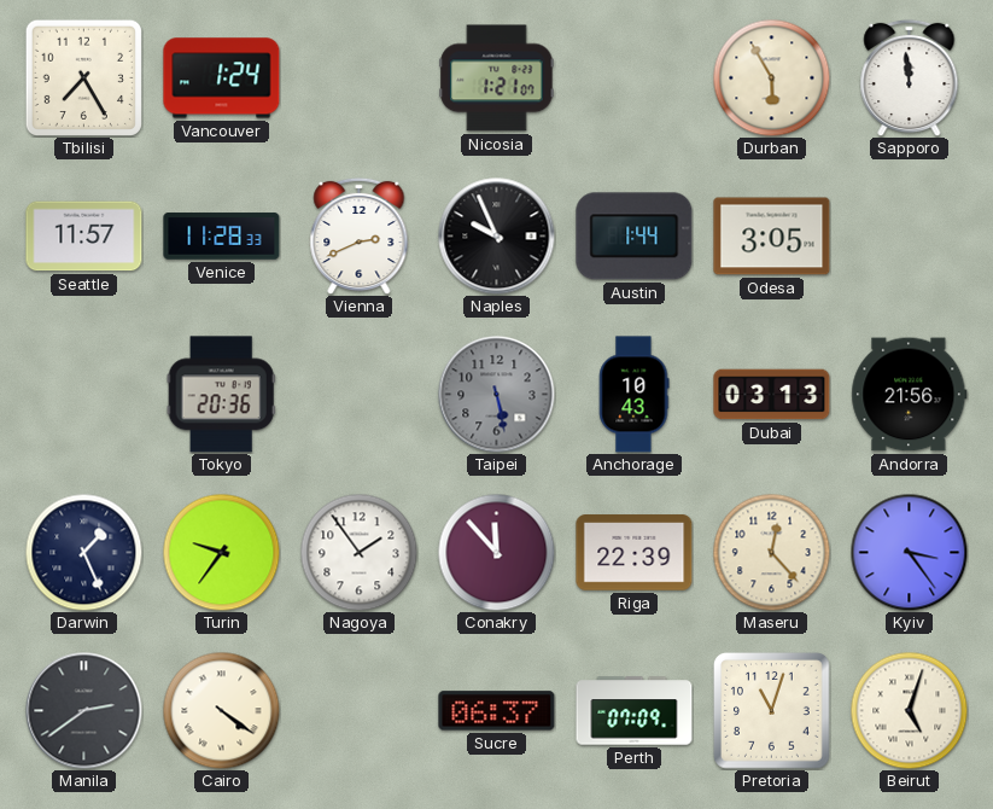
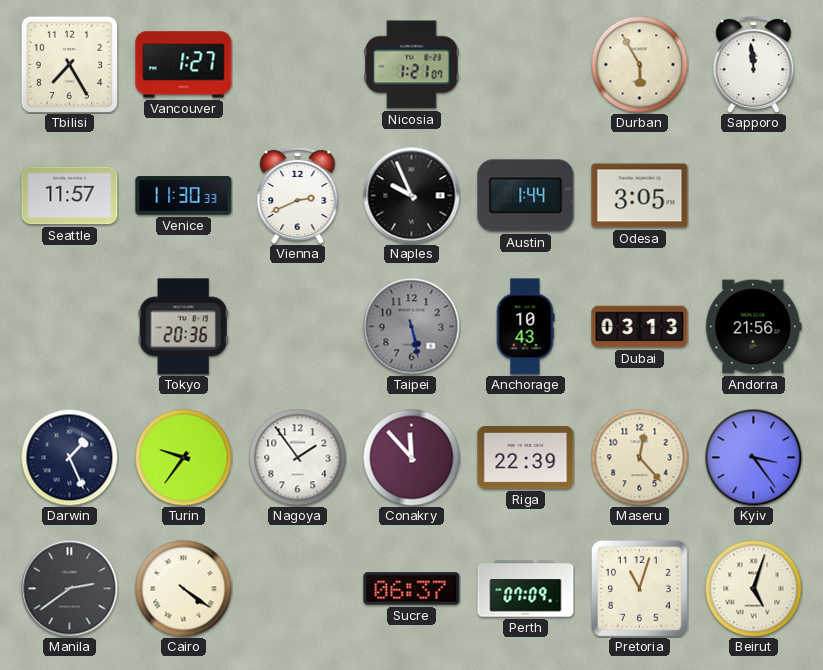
Vancouver: 1:24 -> 1:27 (184, 65)
Venice: 11:28 -> 11:30 (184, 196)
